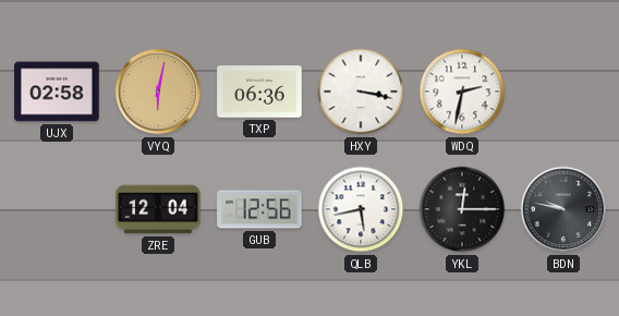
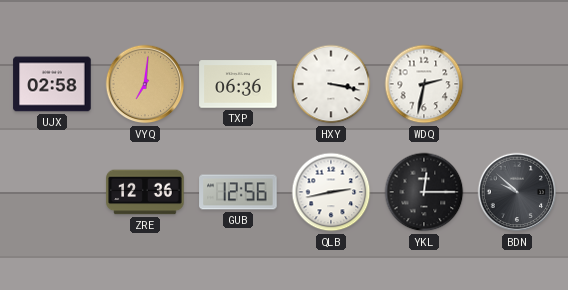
VYQ: 6:02 -> 7:01 (145, 84)
ZRE: 12:04 -> 12:36 (145, 192)
QLB: 5:43 -> 2:43 (331, 192)
BDN: 9:47 -> 9:52 (517, 192)
